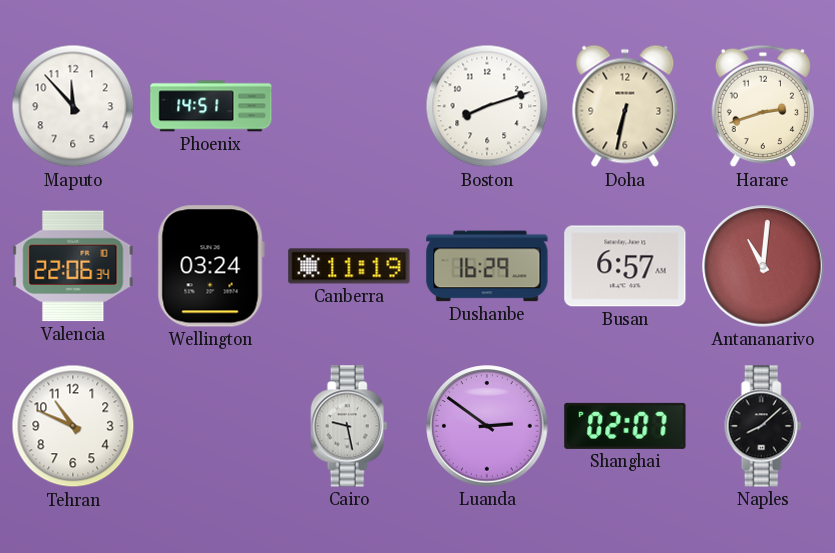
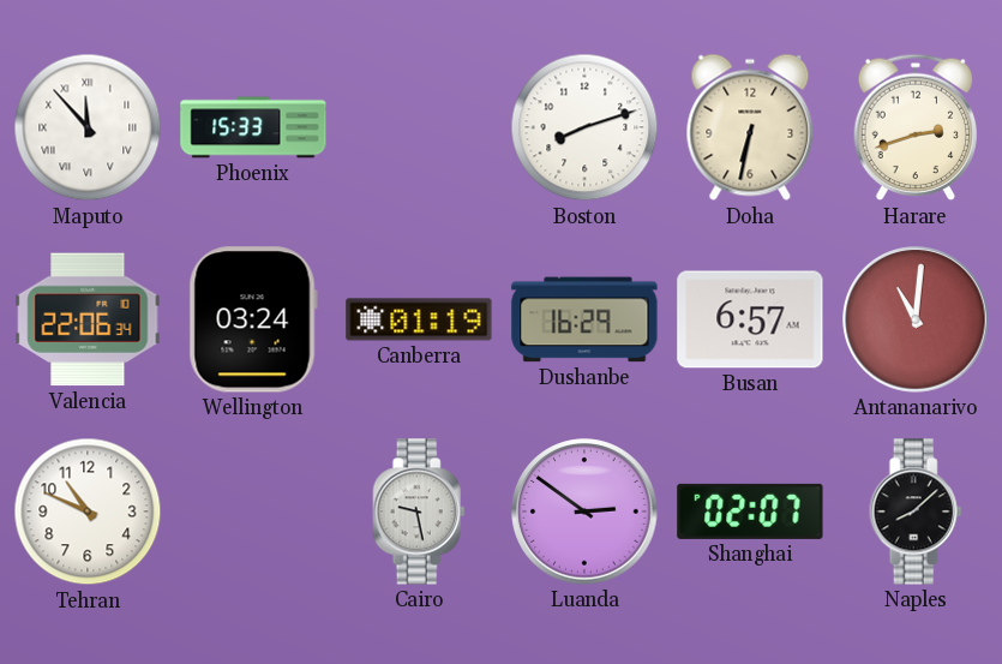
Maputo numerals: Arabic -> Roman (88, 127)
Phoenix: 14:51 -> 15:33 (253, 127)
Canberra: 11:19 -> 01:19 (419, 319)
